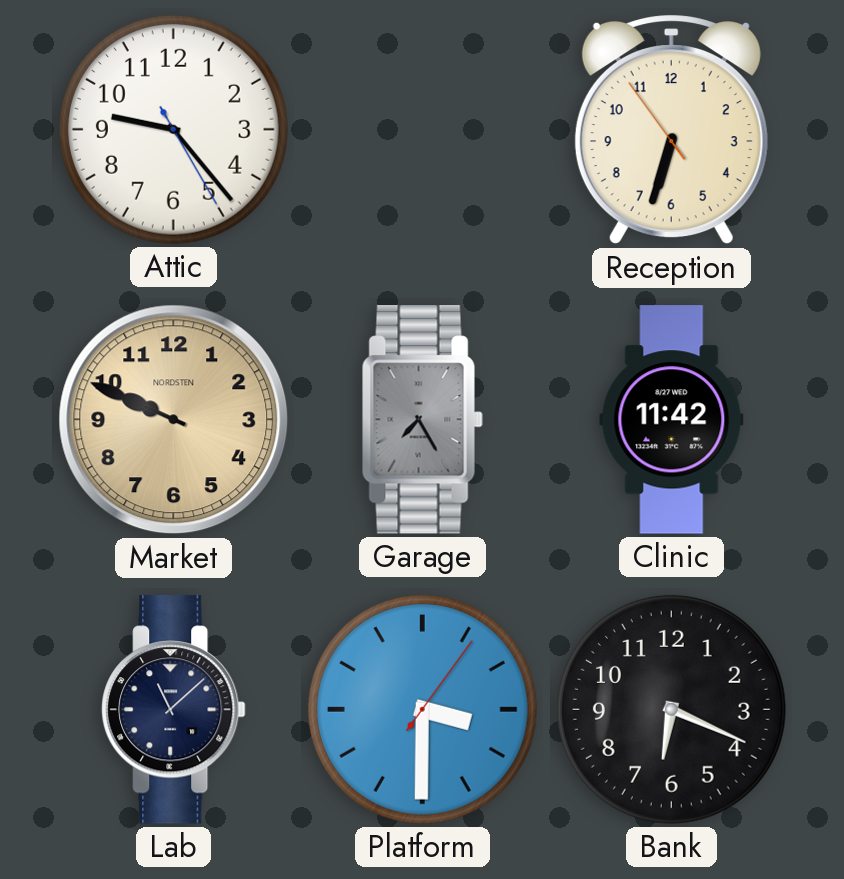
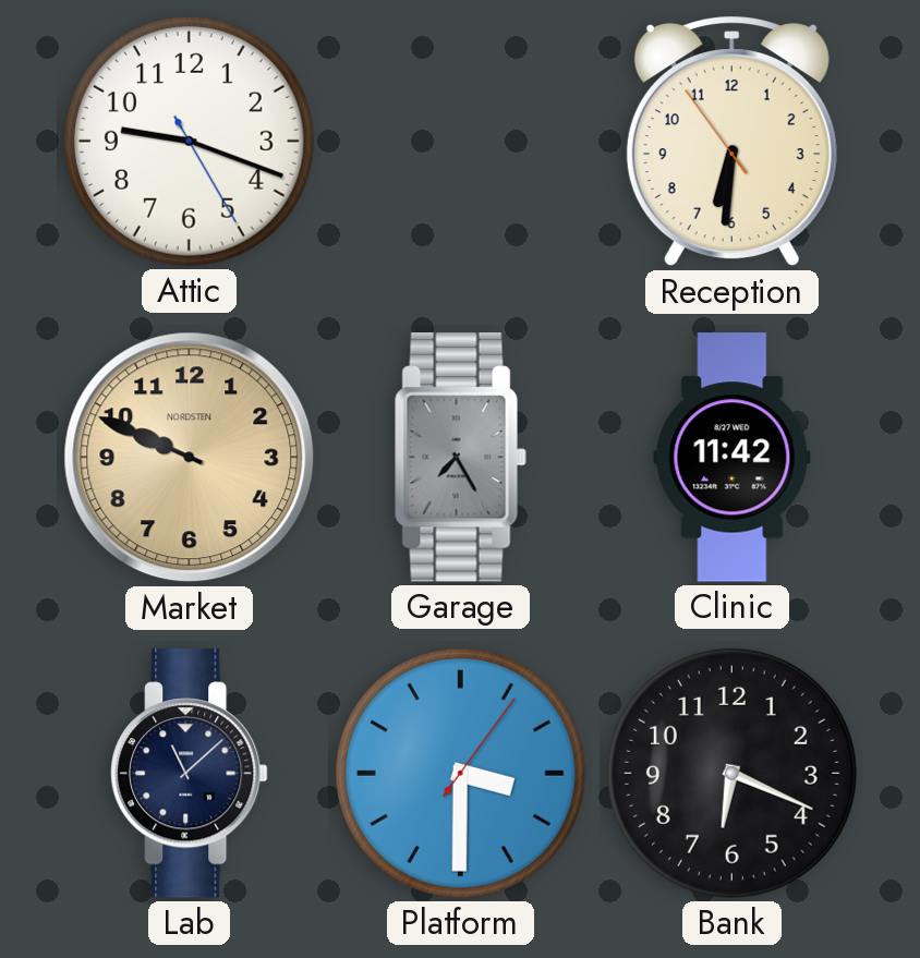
Attic: 9:23 -> 9:18 (189, 141)
Reception: 6:32 -> 6:30 (731, 142)
